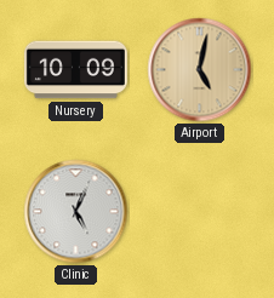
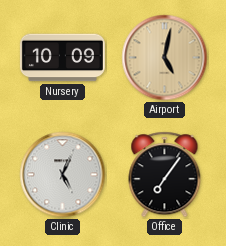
Office: none -> 7:06 (165, 175)
